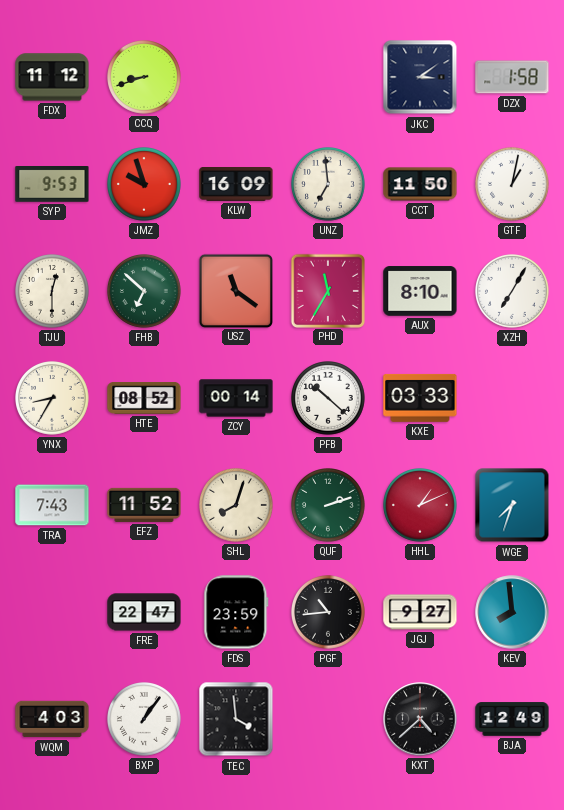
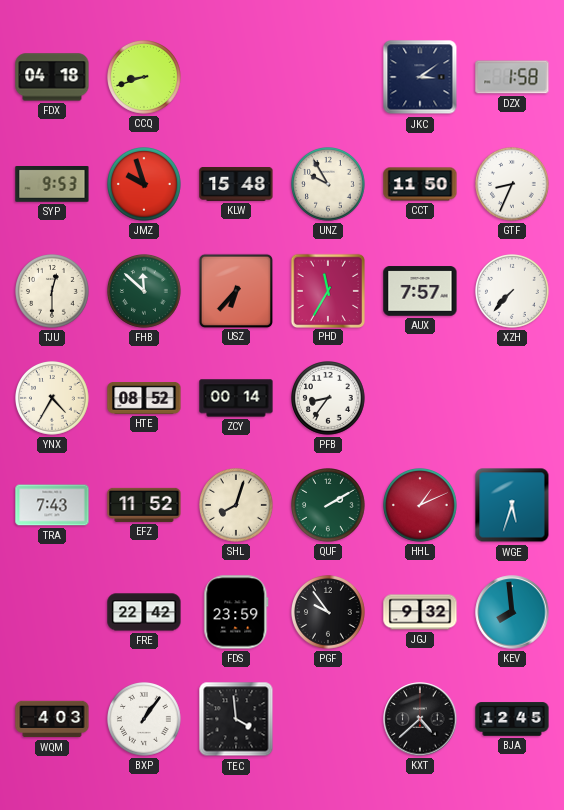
FDX: 11:12 -> 04:18 (52, 77)
KLW: 16:09 -> 15:48 (236, 185)
UNZ: 6:59 -> 9:55 (329, 185)
GTF: 1:02 -> 8:34 (513, 185)
FHB: 6:52 -> 11:52 (145, 292)
USZ: 11:21 -> 6:37 (235, 290)
AUX: 8:10 -> 7:57 (420, 291)
XZH: 7:05 -> 7:37 (513, 292)
YNX: 8:35 -> 4:35 (53, 399)
PFB: 10:22 -> 8:36 (329, 399)
KXE: 03:33 -> none (420, 398)
QUF: 2:12 -> 2:10 (329, 506)
WGE: 7:33 -> 5:33 (512, 505)
FRE: 22:47 -> 22:42 (144, 612)
PGF: 10:44 -> 9:54 (329, 613)
JGJ: 9:27 -> 9:32 (420, 612)
BJA: 12:49 -> 12:45 (512, 719)
